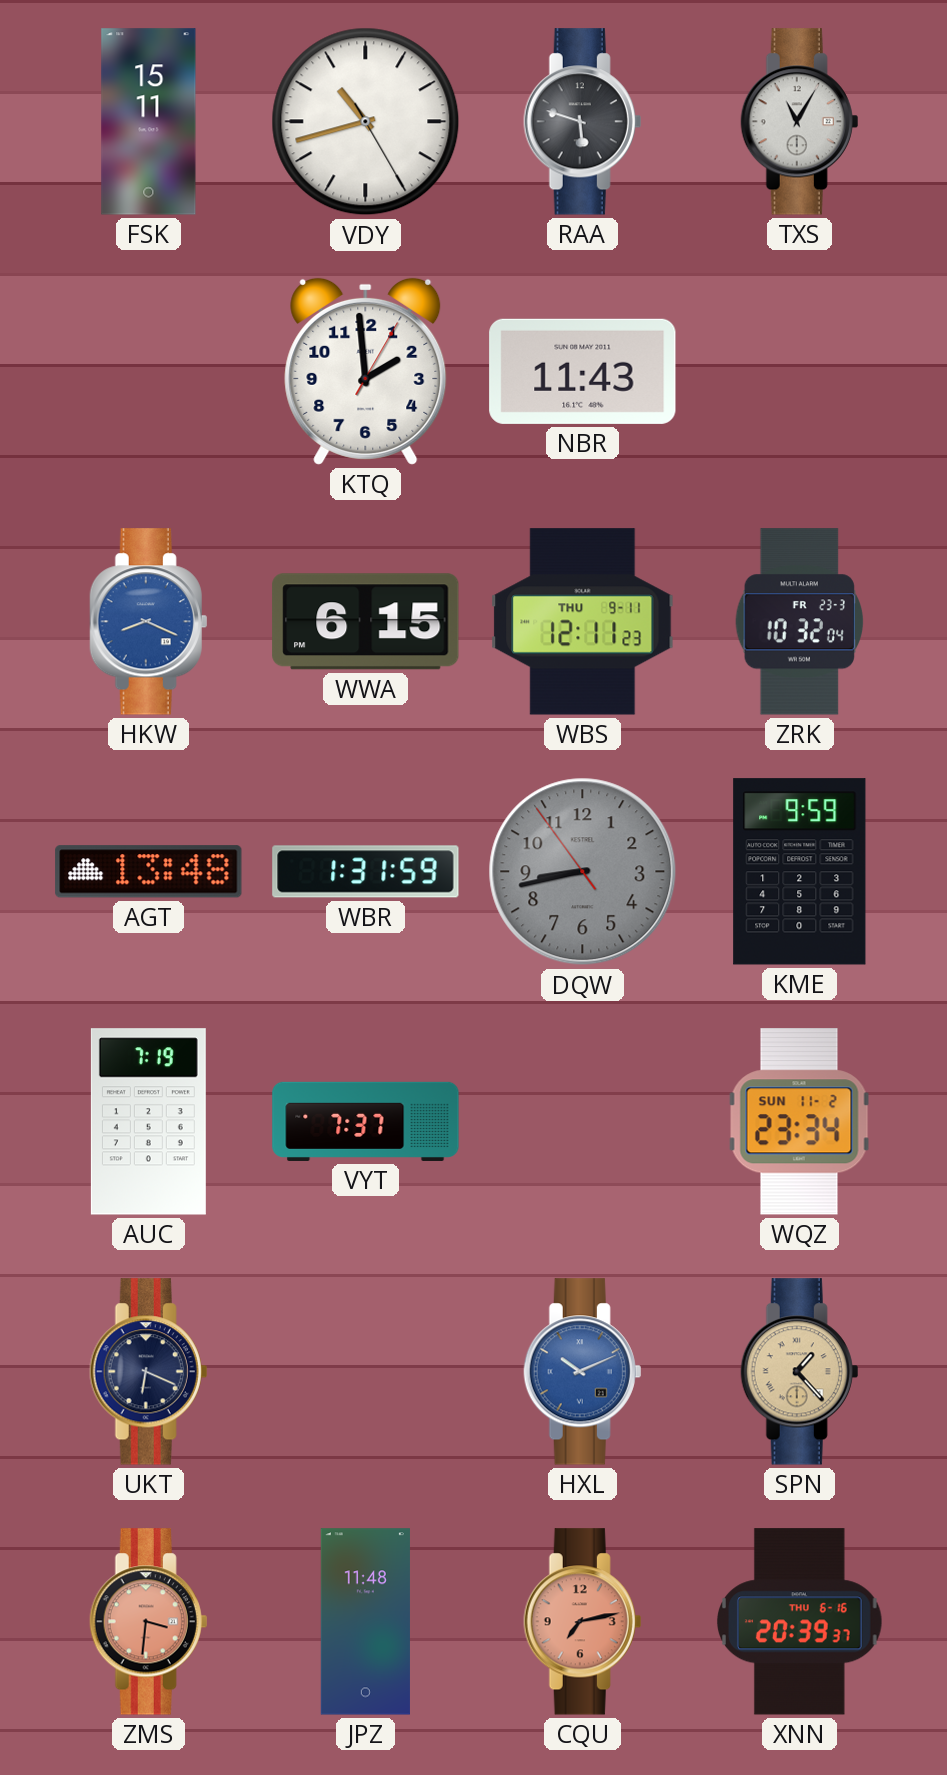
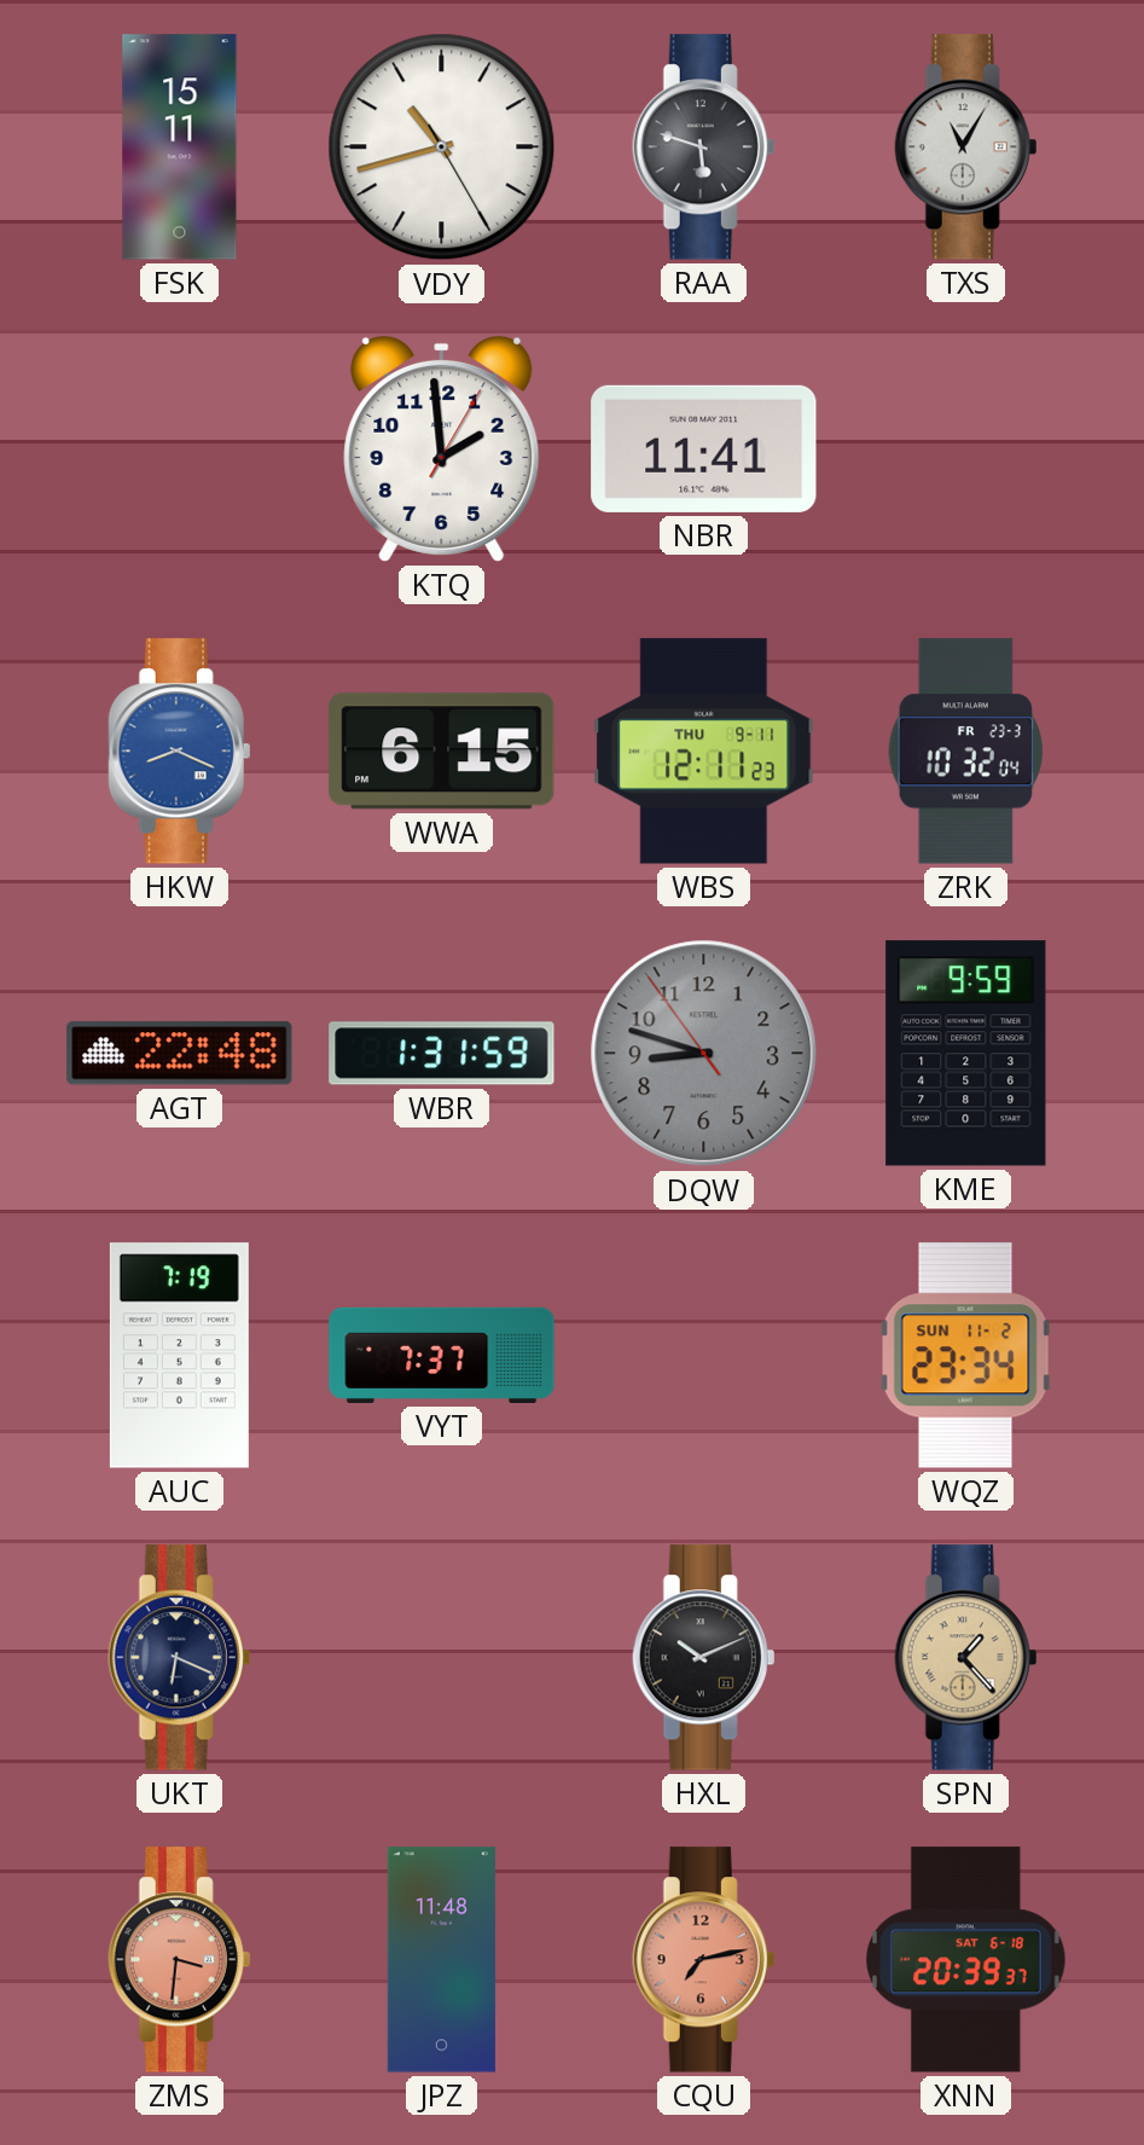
NBR: 11:43 -> 11:41 (704, 448)
AGT: 13:48 -> 22:48 (180, 1054)
DQW: 8:42 -> 8:47 (704, 1054)
HXL dial: blue -> black (704, 1658)
XNN date: THU 6-16 -> SAT 6-18 (966, 1960)
